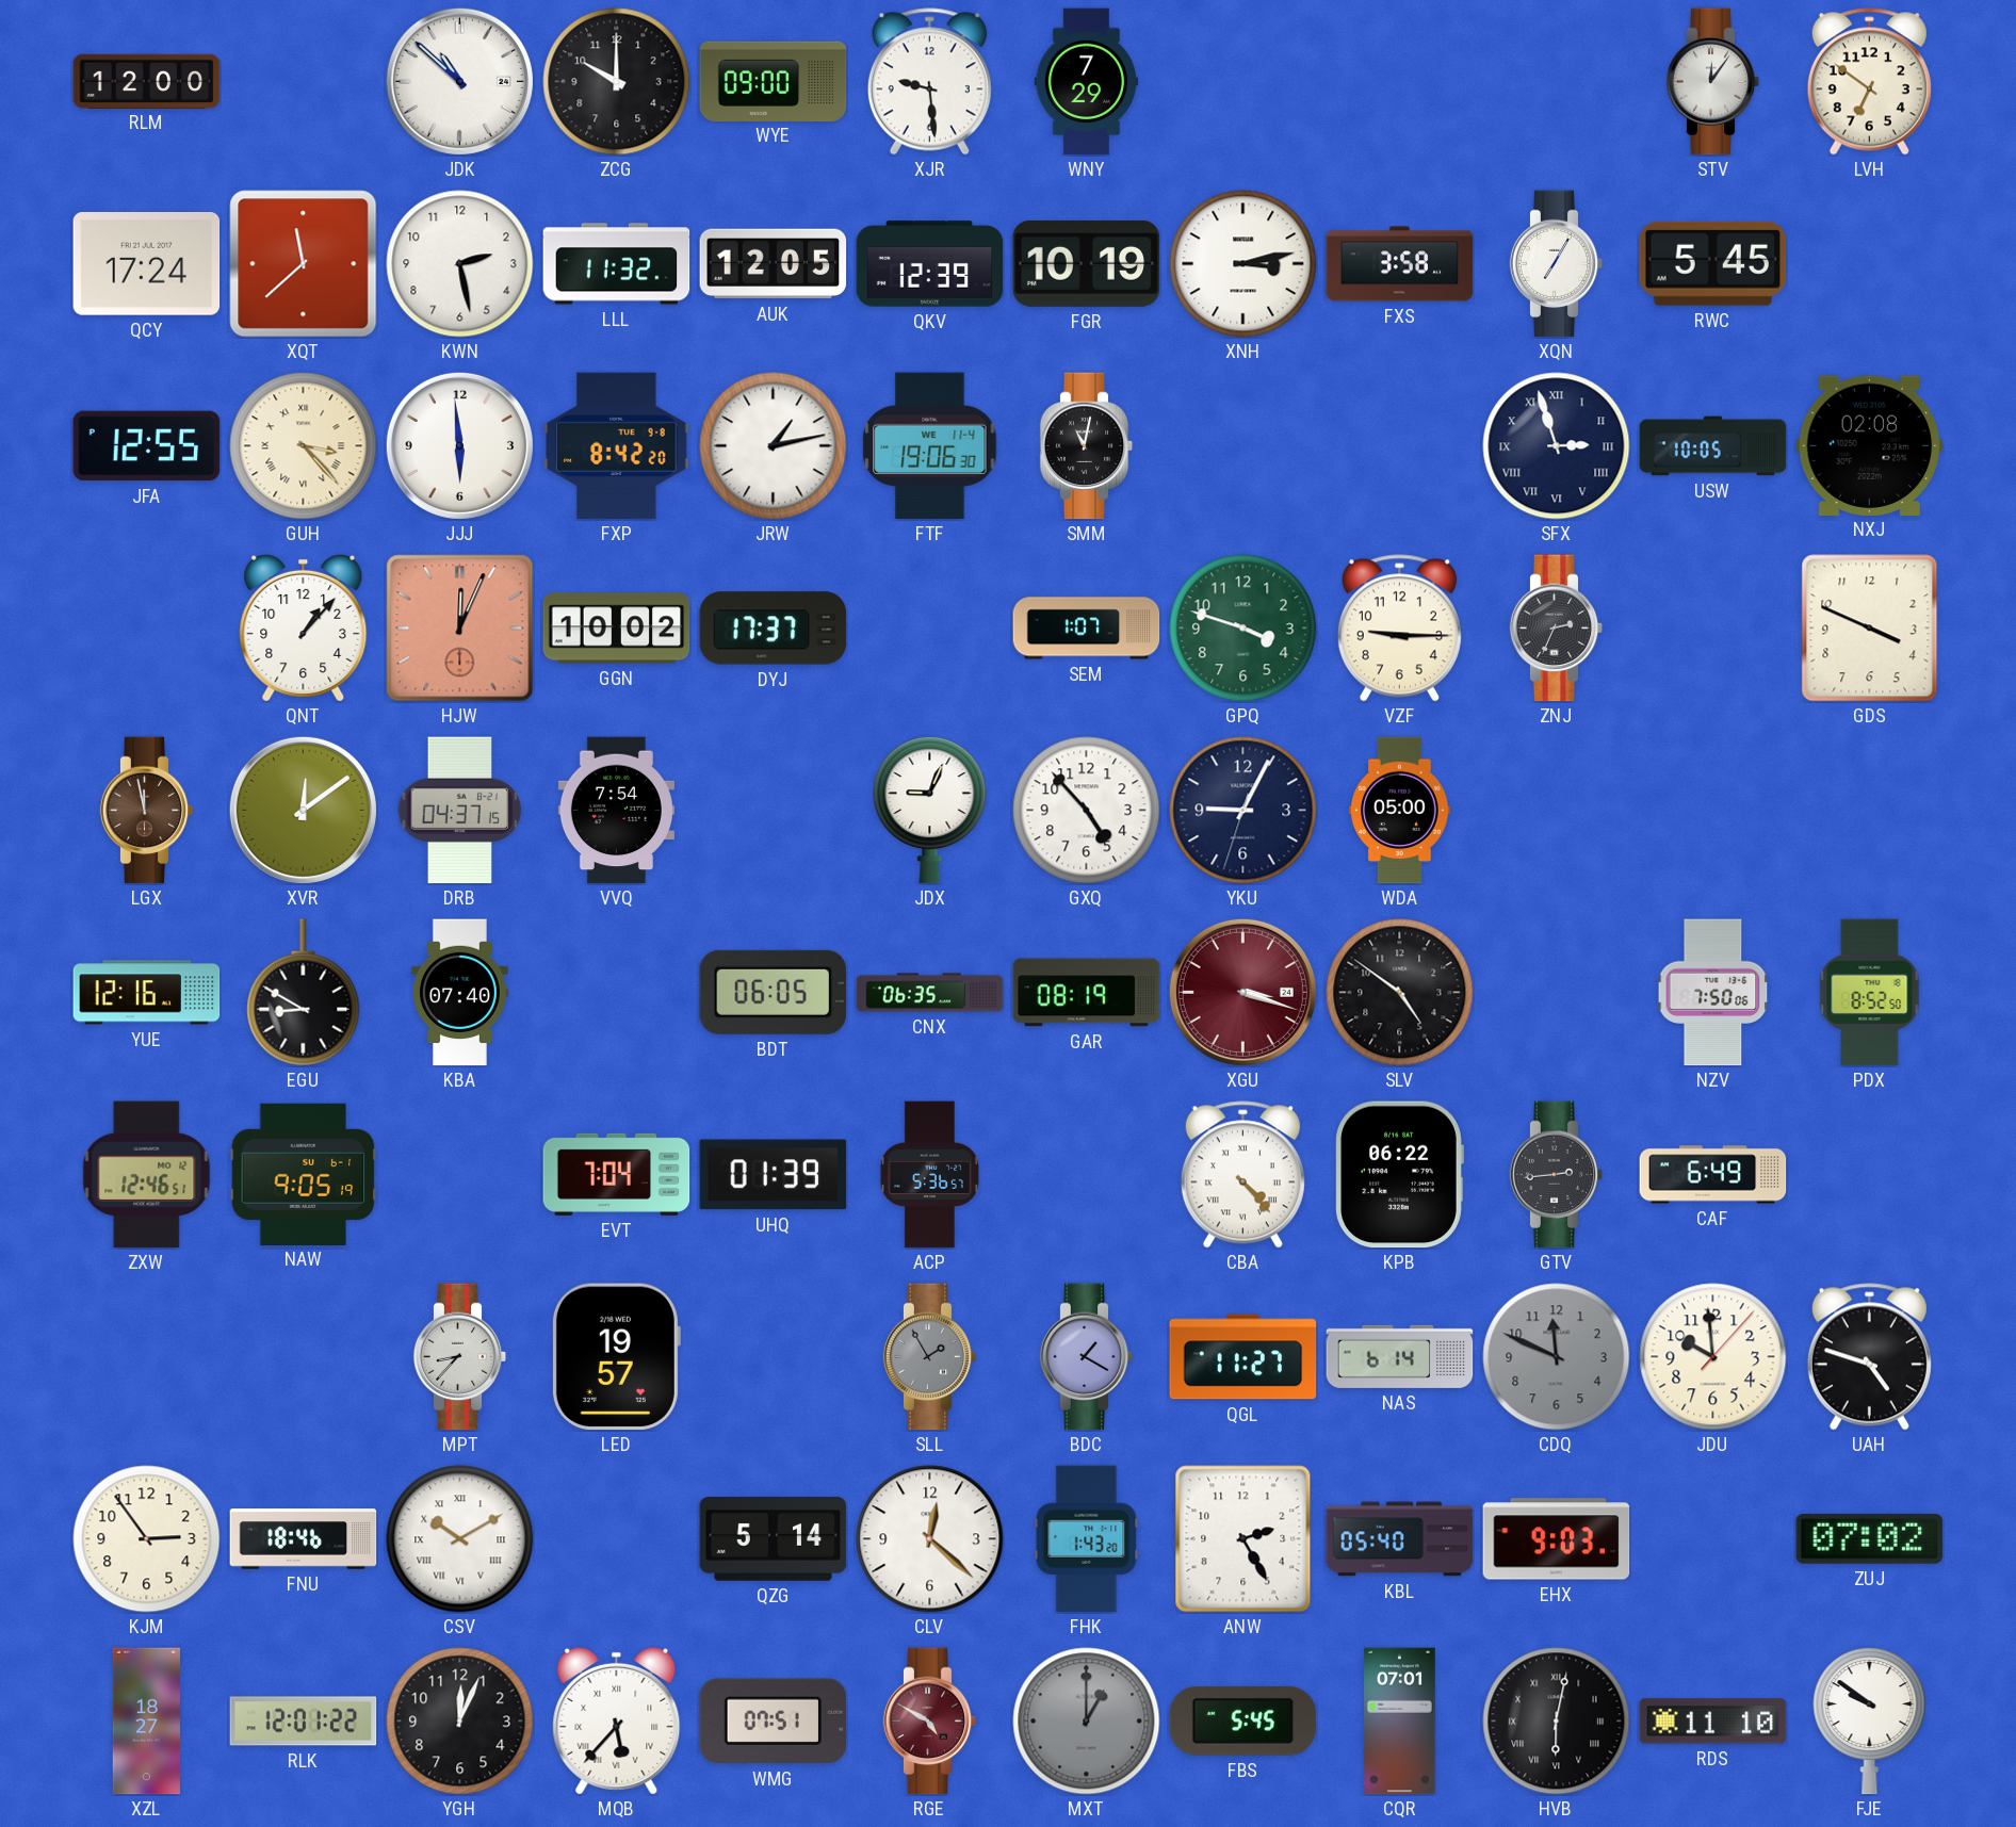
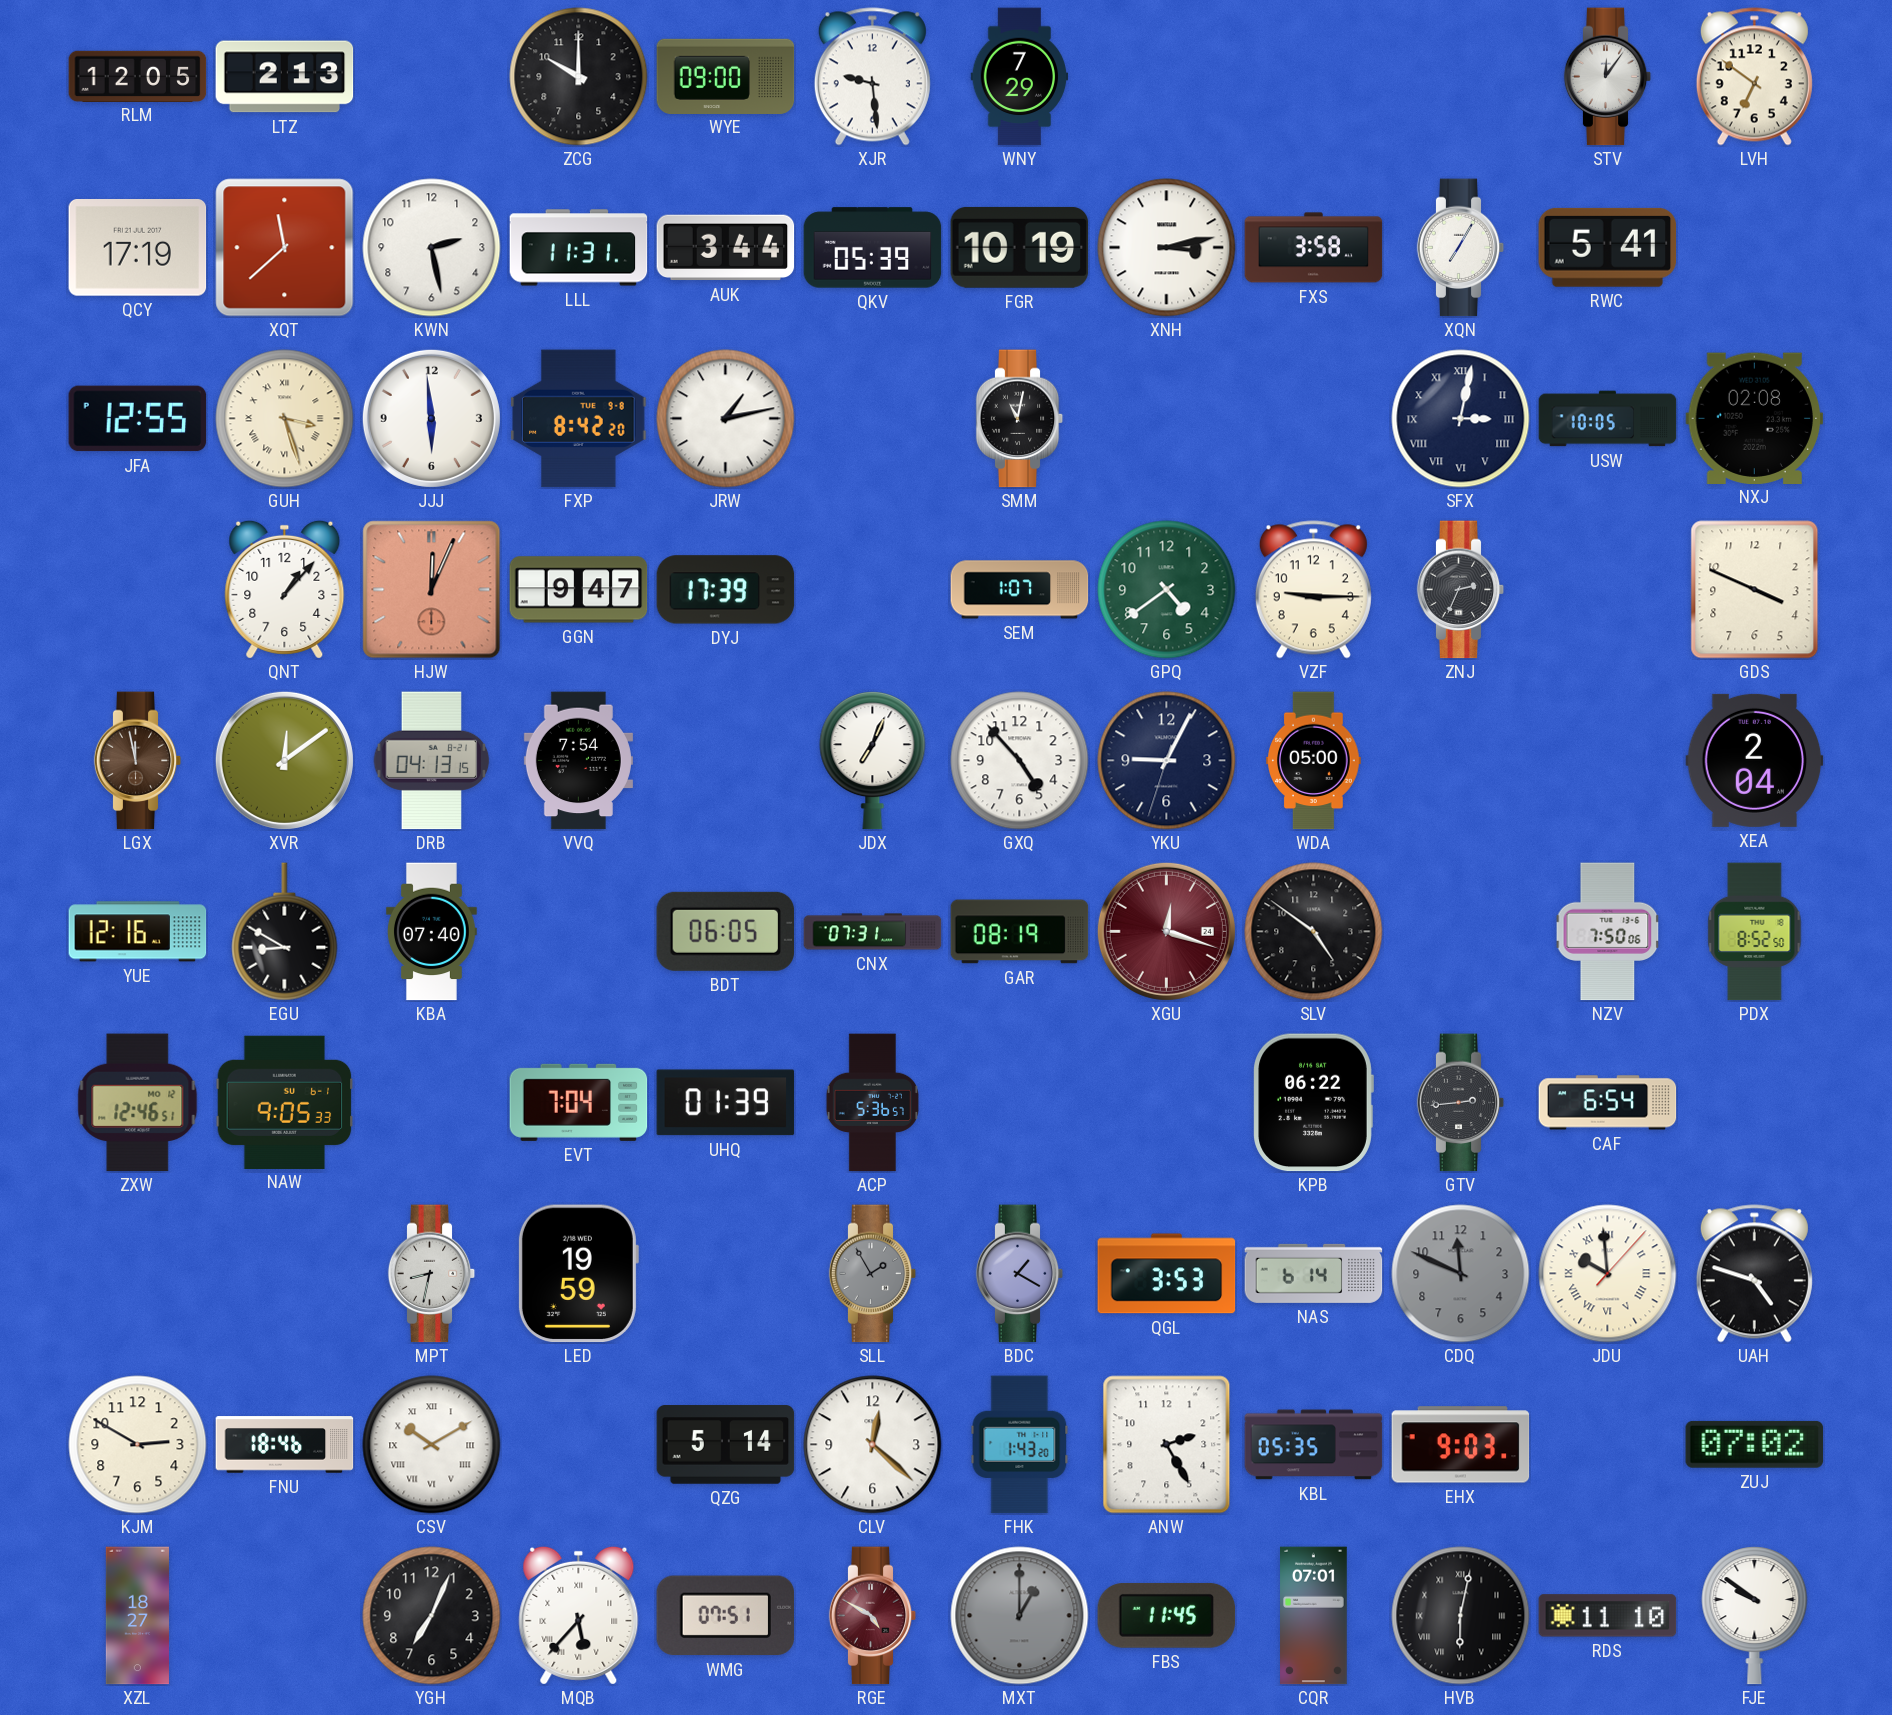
RLM: 12:00 -> 12:05 (138, 76)
LTZ: none -> 2:13 (285, 77)
JDK: 10:52 -> none (459, 81)
QCY: 17:24 -> 17:19 (138, 248)
LLL: 11:32 -> 11:31 (579, 248)
AUK: 12:05 -> 3:44 (726, 248)
QKV: 12:39 -> 05:39 (873, 248)
RWC: 5:45 -> 5:41 (1608, 247)
GUH: 3:23 -> 3:27 (285, 419)
FTF: 19:06 -> none (930, 446)
SFX: 2:57 -> 3:02 (1461, 419)
GGN: 10:02 -> 9:47 (579, 590)
DYJ: 17:37 -> 17:39 (726, 590)
GPQ: 3:48 -> 4:39 (1167, 590)
DRB: 04:37 -> 04:13 (432, 761)
JDX: 9:04 -> 7:04 (873, 761)
XEA: none -> 2:04 (1755, 760)
CNX: 06:35 -> 07:31 (873, 932)
XGU: 3:18 -> 12:18 (1166, 931)
NAW: 9:05:19 -> 9:05:33 (285, 1102)
CBA: 4:23 -> none (1242, 1175)
CAF: 6:49 -> 6:54 (1608, 1103)
MPT: 8:37 -> 8:32 (432, 1274)
LED: 19:57 -> 19:59 (578, 1274)
QGL: 11:27 -> 3:53 (1167, 1274)
JDU numerals: Arabic -> Roman (1608, 1274)
KJM: 2:54 -> 2:50 (138, 1445)
KBL: 05:40 -> 05:35 (1314, 1445)
RLK: 12:01 -> none (304, 1722)
YGH: 12:04 -> 7:04 (432, 1616)
FBS: 5:45 -> 11:45 (1167, 1615)
